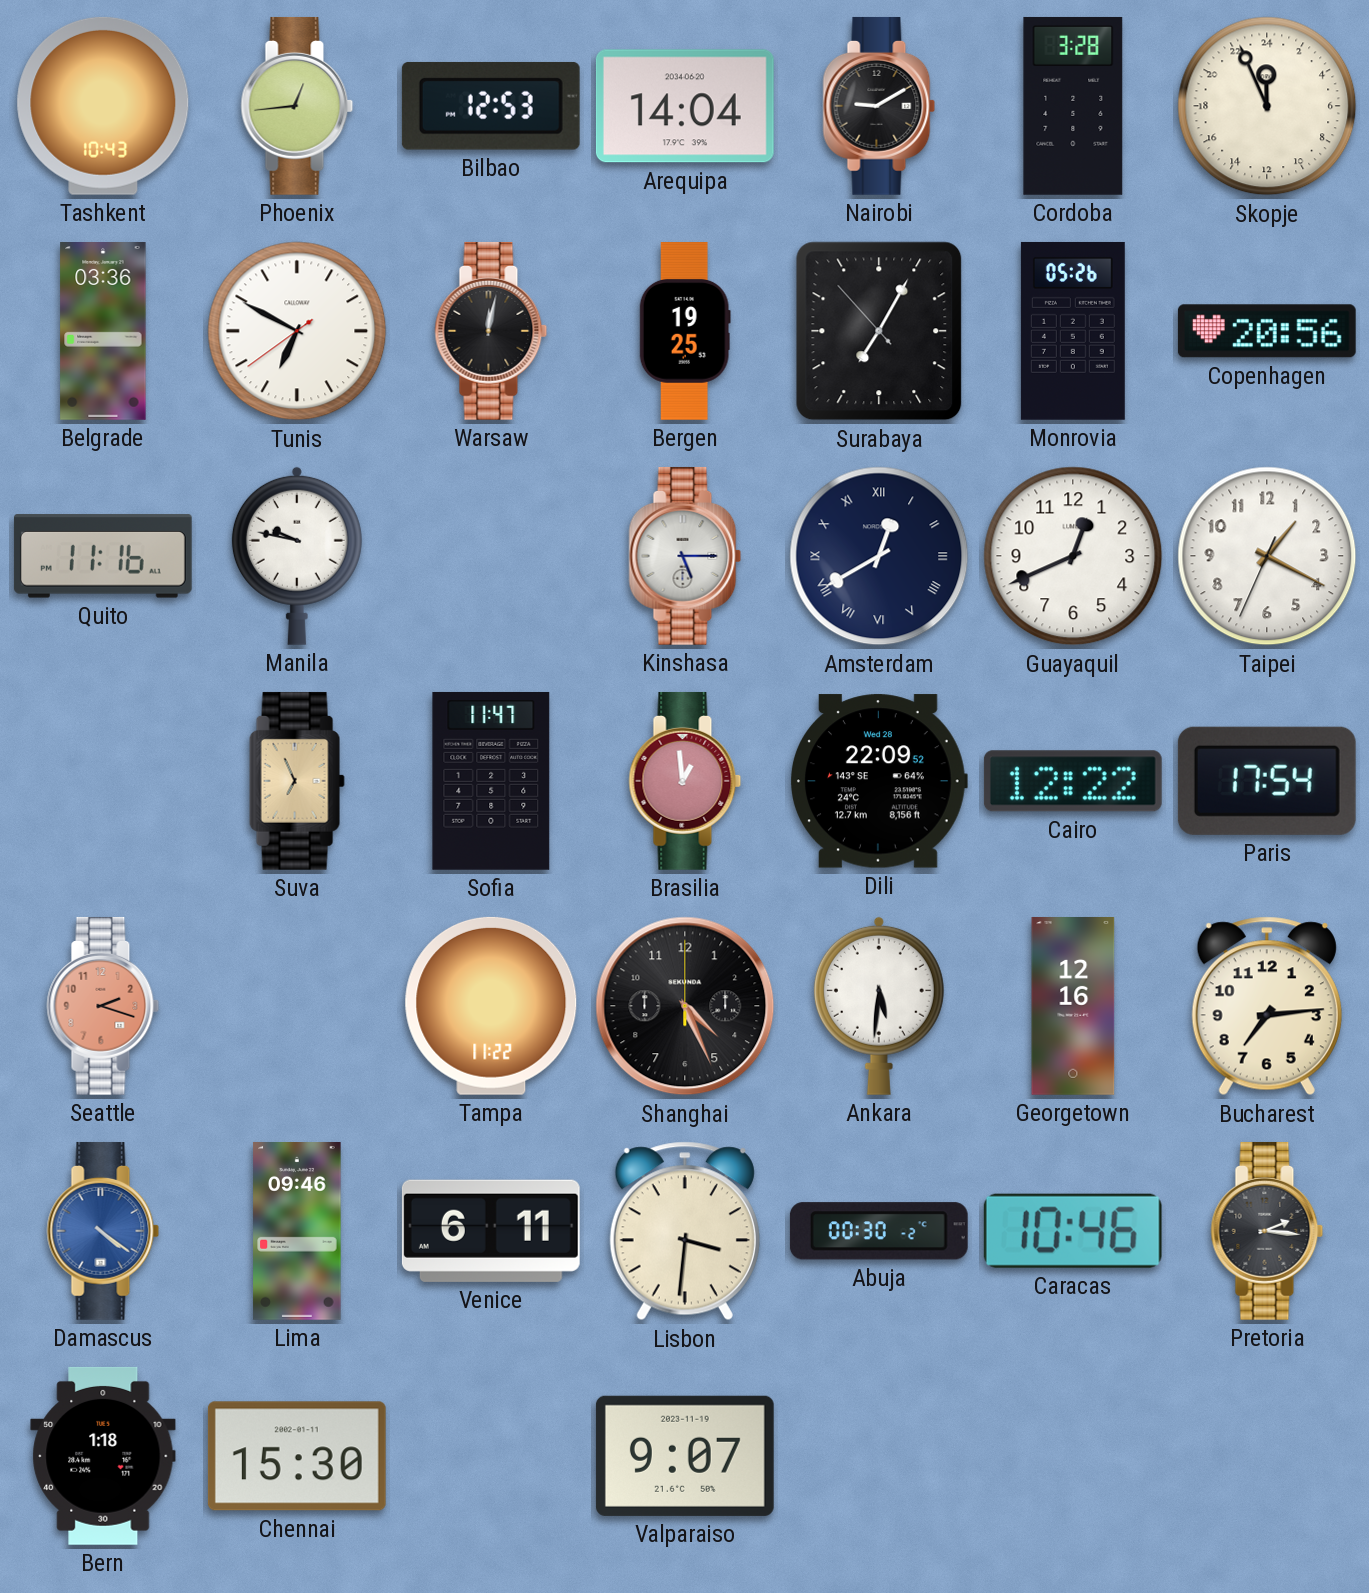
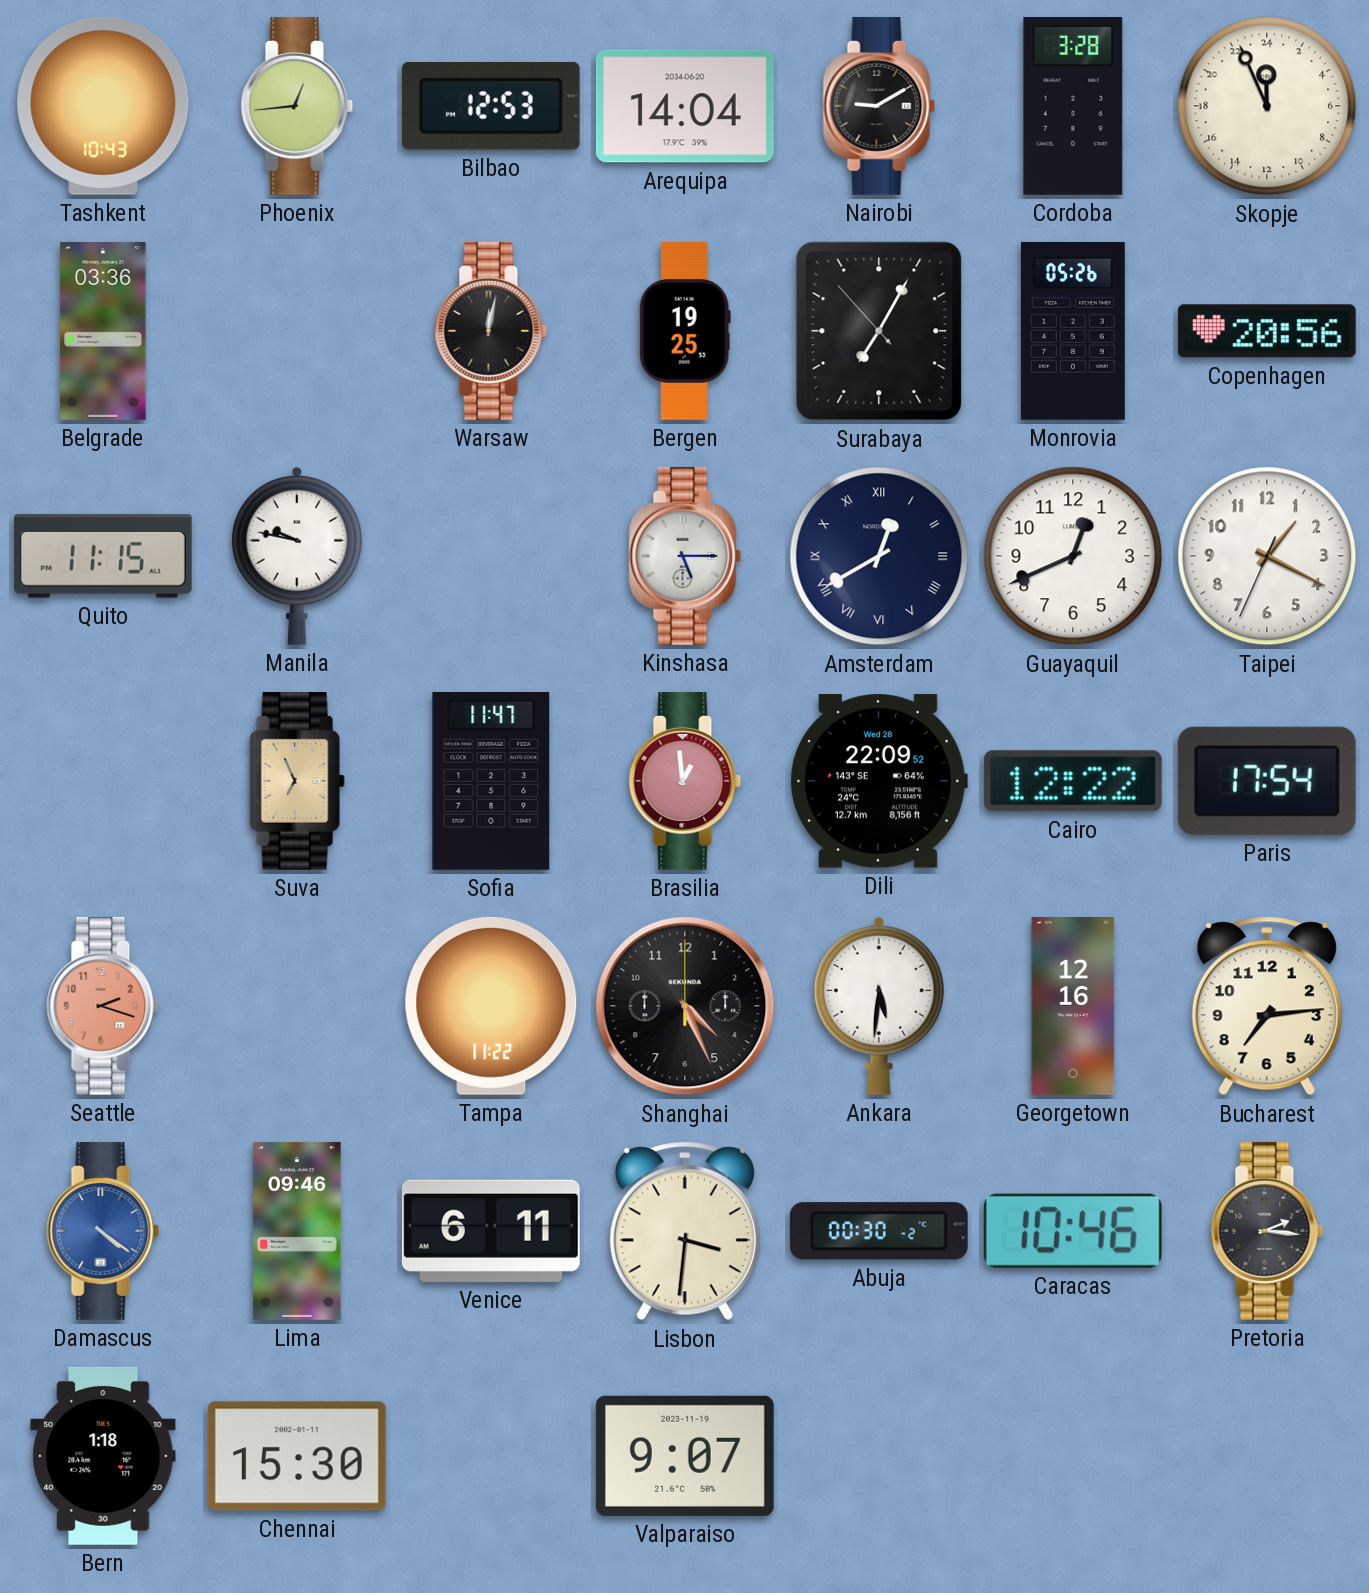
Tunis: 6:49 -> none (297, 331)
Quito: 11:16 -> 11:15 (103, 556)
